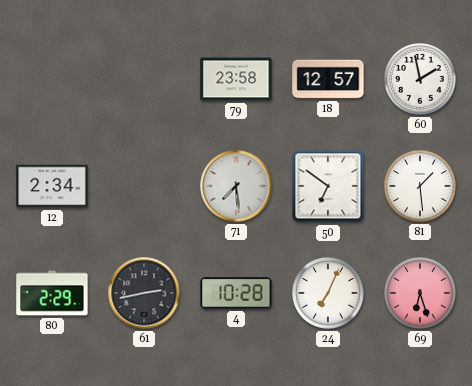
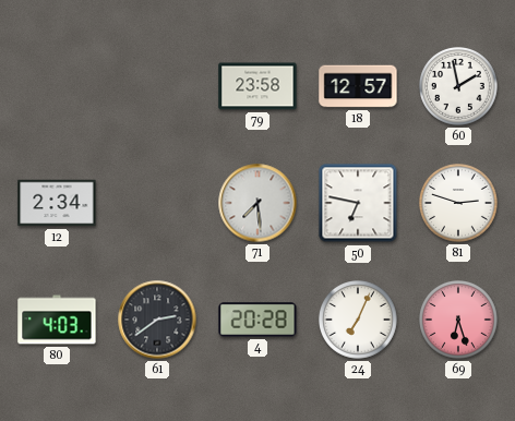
50: 6:51 -> 6:47 (358, 203)
81: 1:29 -> 2:48 (459, 204)
80: 2:29 -> 4:03 (57, 320)
61: 2:43 -> 2:39 (157, 320)
4: 10:28 -> 20:28 (257, 320)
